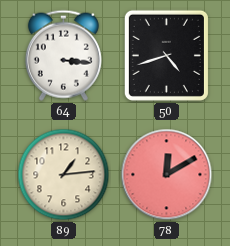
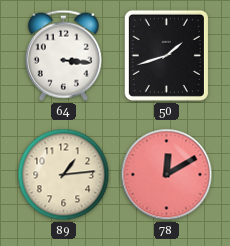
50: 4:42 -> 1:42 (166, 55)
